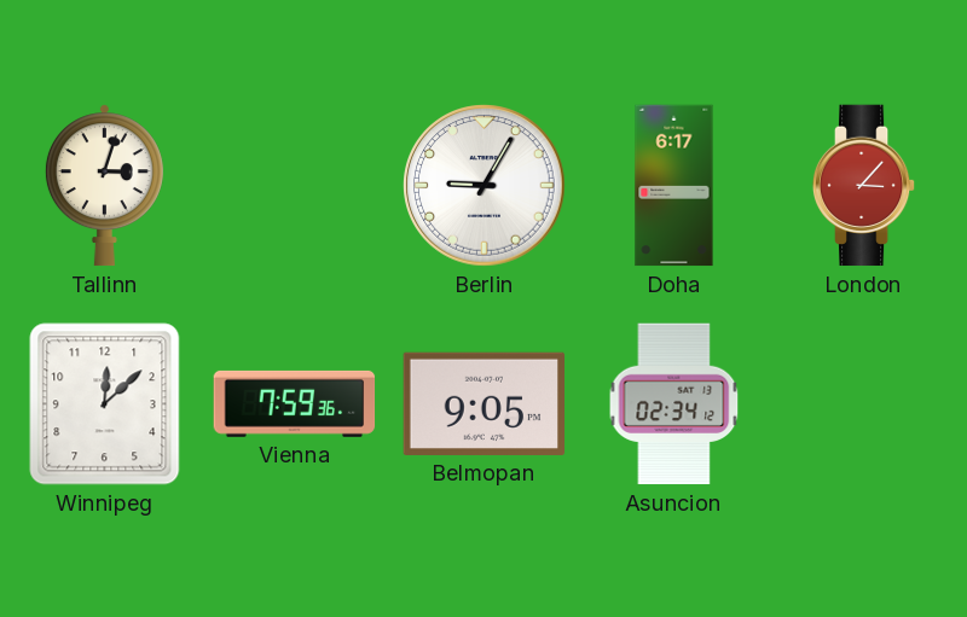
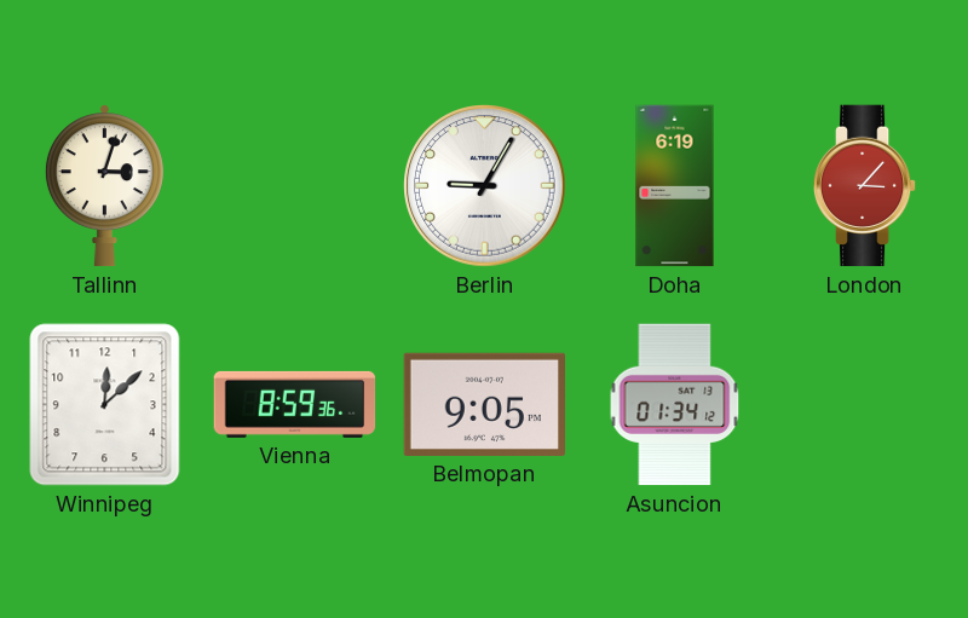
Doha: 6:17 -> 6:19 (675, 186)
Vienna: 7:59 -> 8:59 (295, 404)
Asuncion: 02:34 -> 01:34 (675, 405)
